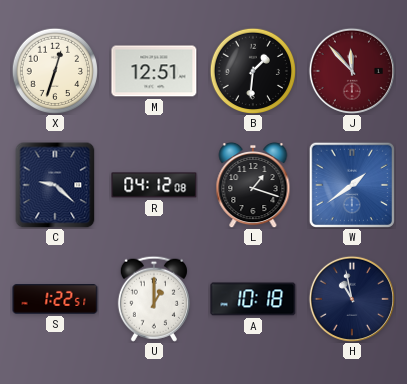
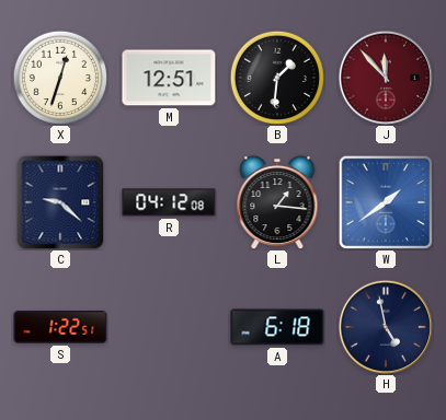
L: 1:18 -> 1:16 (277, 202)
U: 1:00 -> none (154, 299)
A: 10:18 -> 6:18 (277, 327)
H: 10:58 -> 4:58 (386, 327)
